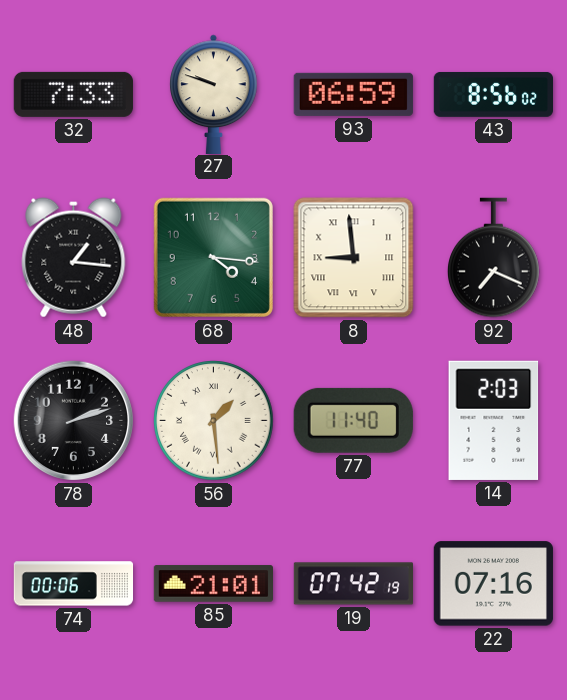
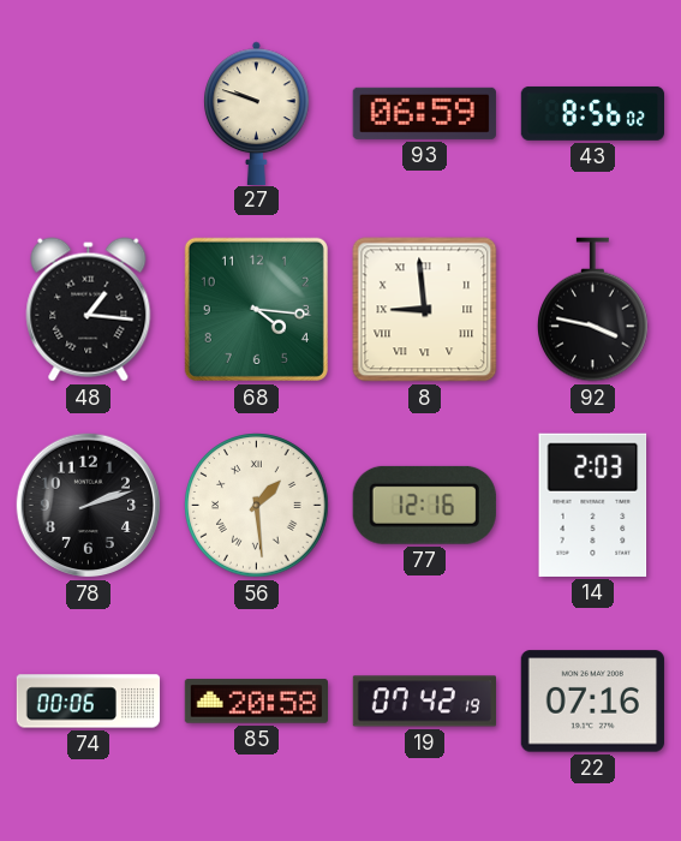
32: 7:33 -> none (73, 94)
92: 7:19 -> 3:47 (593, 310)
77: 11:40 -> 12:16 (424, 505)
85: 21:01 -> 20:58 (256, 702)
